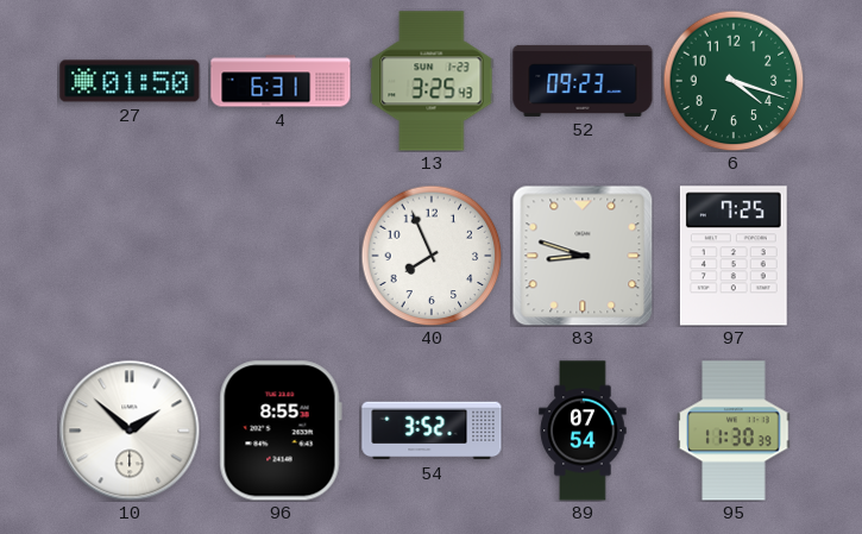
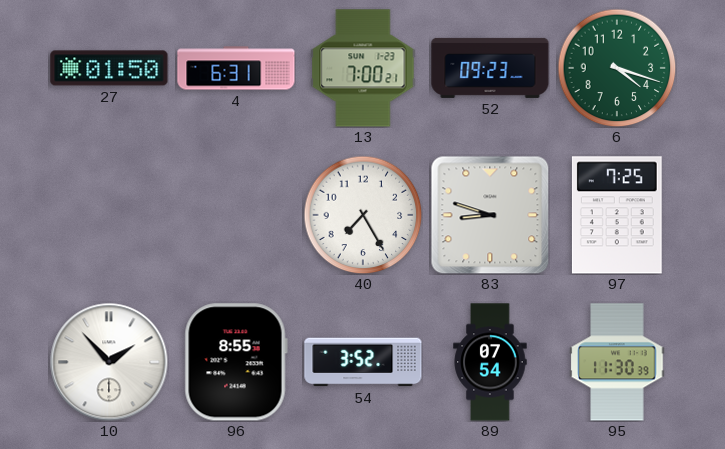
13: 3:25 -> 7:00 (363, 68)
40: 7:56 -> 7:25 (363, 215)
10: 1:52 -> 1:53 (109, 362)
